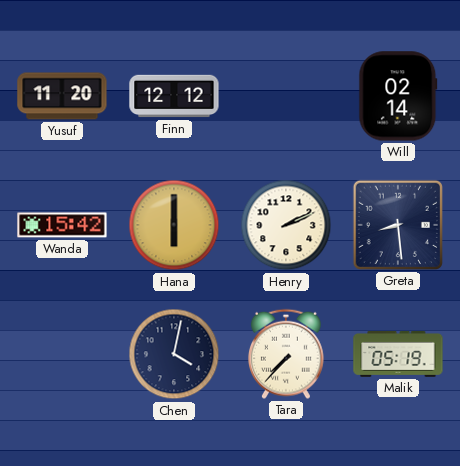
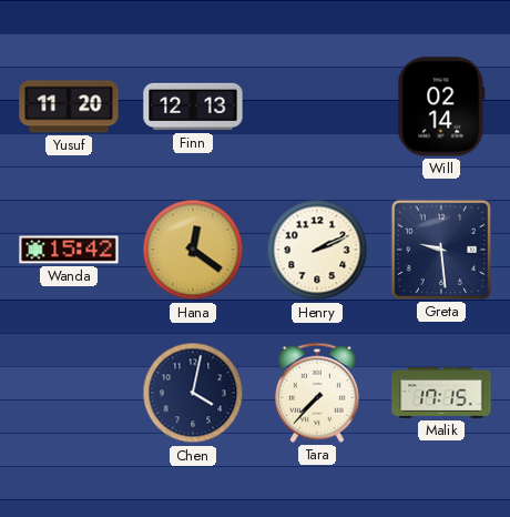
Finn: 12:12 -> 12:13 (193, 107)
Hana: 6:00 -> 12:21 (193, 250)
Greta: 8:29 -> 9:29 (441, 250)
Malik: 05:19 -> 17:15 (441, 393)
